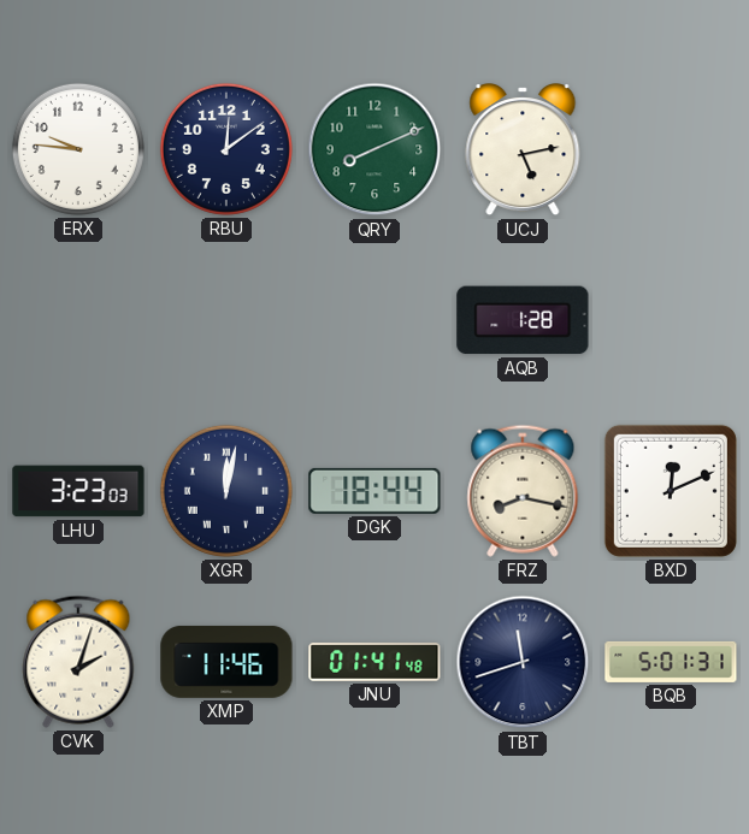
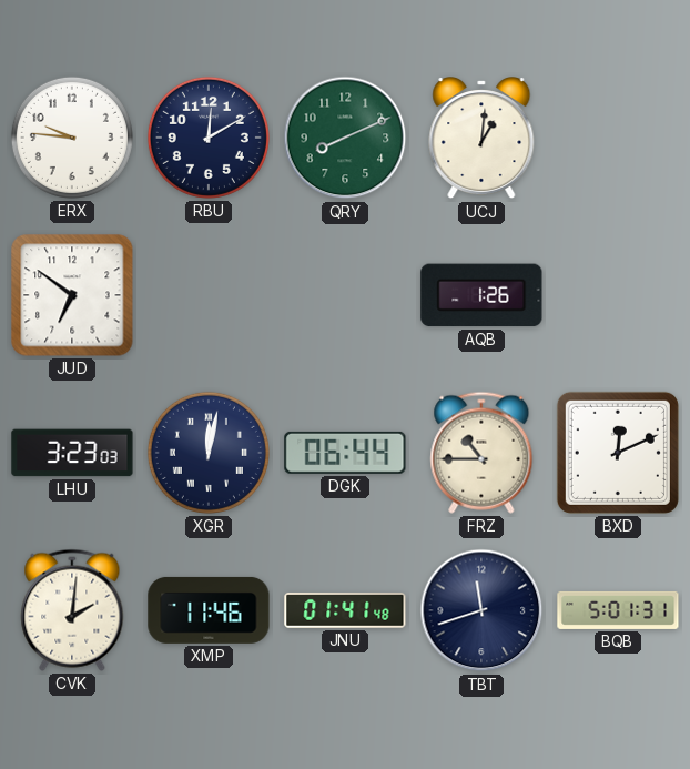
RBU: 12:09 -> 12:10 (209, 138)
UCJ: 5:13 -> 1:01 (481, 139)
JUD: none -> 6:51 (72, 295)
AQB: 1:28 -> 1:26 (481, 295)
DGK: 18:44 -> 06:44 (345, 453)
FRZ: 8:17 -> 10:45 (481, 453)
CVK: 2:03 -> 2:01 (72, 610)
